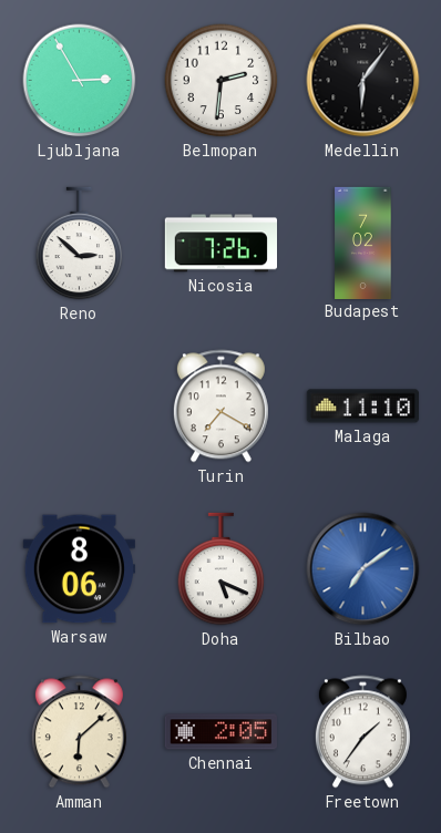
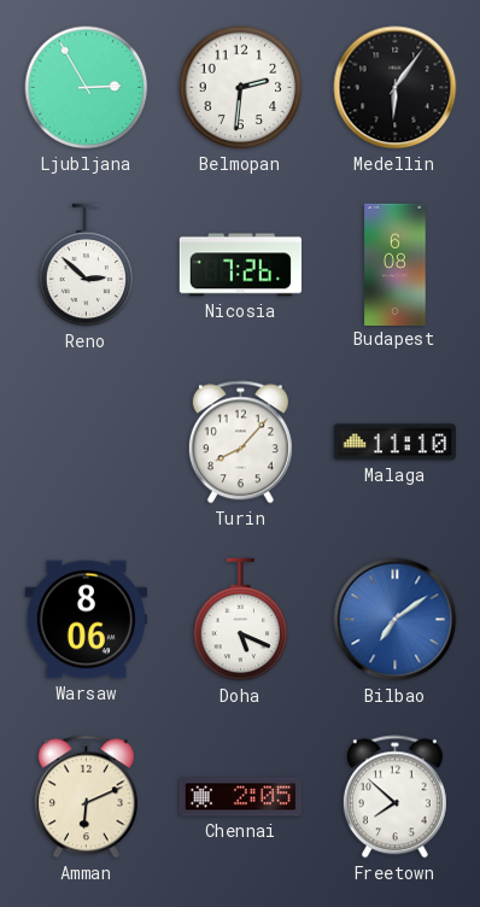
Budapest: 7:02 -> 6:08 (396, 264)
Turin: 7:20 -> 8:07 (240, 443)
Amman: 6:08 -> 6:11 (86, 797)
Freetown: 1:36 -> 7:52 (394, 797)
